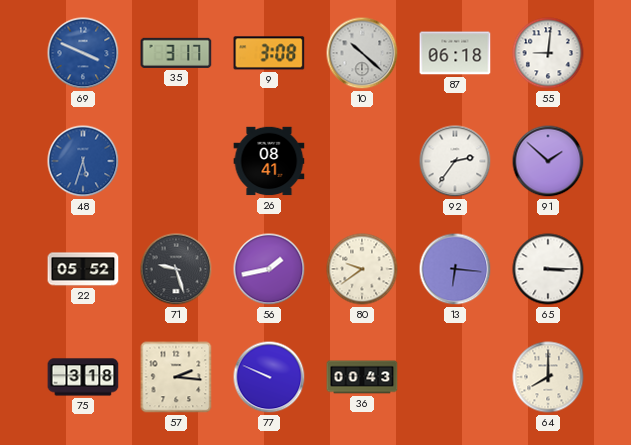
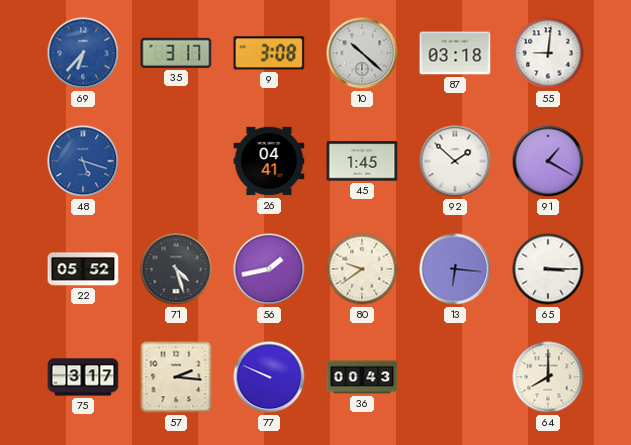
69: 3:49 -> 6:37 (83, 53)
87: 06:18 -> 03:18 (455, 53)
48: 5:33 -> 5:18 (83, 161)
26: 08:41 -> 04:41 (269, 161)
45: none -> 1:45 (362, 161)
92: 2:36 -> 1:52 (455, 161)
91: 1:52 -> 1:20 (548, 161)
71: 9:27 -> 4:27 (176, 269)
75: 3:18 -> 3:17 (83, 377)
